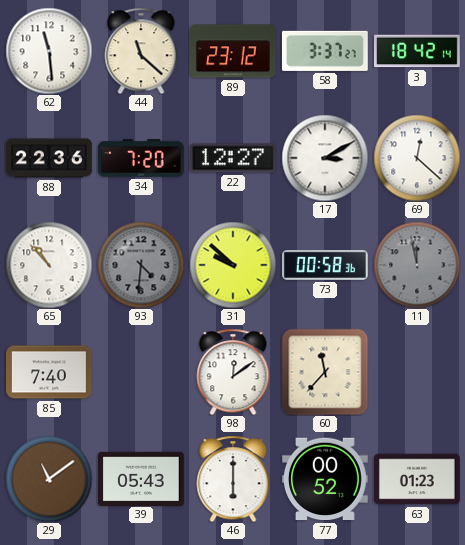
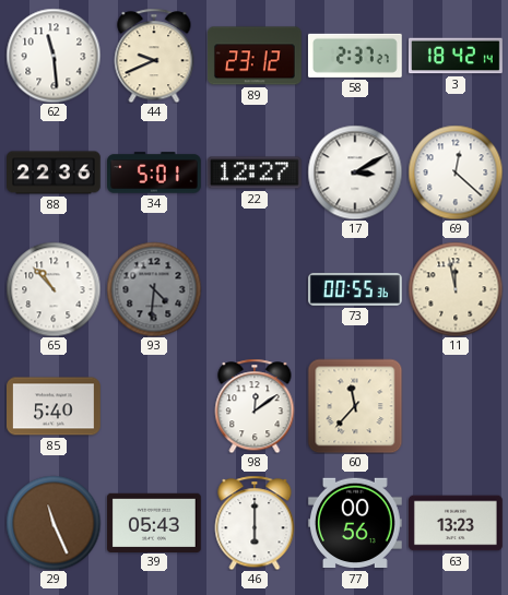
44: 11:22 -> 9:41 (154, 56)
58: 3:37 -> 2:37 (355, 56)
34: 7:20 -> 5:01 (155, 172)
31: 9:52 -> none (233, 265)
73: 00:58 -> 00:55 (356, 289)
11 dial: grey -> cream (456, 289)
85: 7:40 -> 5:40 (55, 406)
29: 11:09 -> 11:26 (54, 523)
77: 00:52 -> 00:56 (355, 523)
63: 01:23 -> 13:23 (457, 523)
